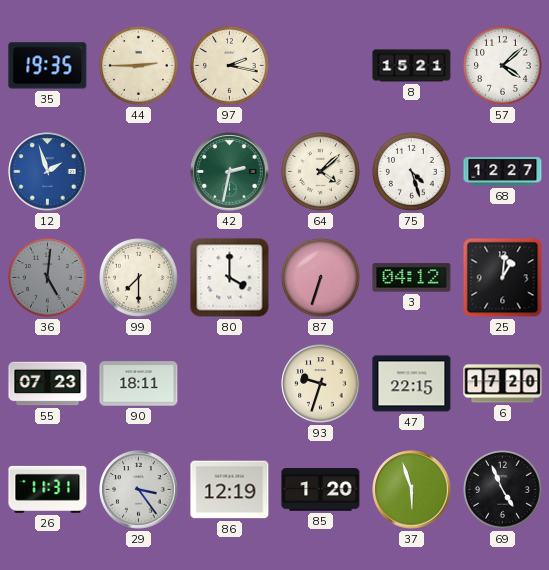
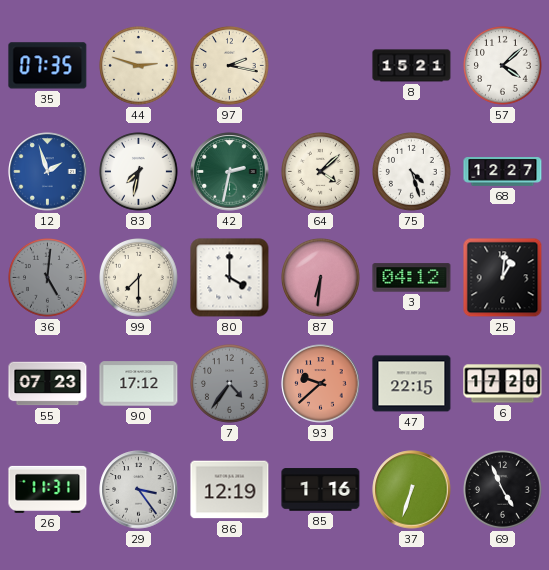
35: 19:35 -> 07:35 (48, 66)
44: 2:45 -> 2:48 (139, 66)
83: none -> 7:32 (139, 172)
87: 6:33 -> 6:31 (321, 278)
90: 18:11 -> 17:12 (139, 384)
7: none -> 4:36 (230, 384)
93: 9:33 -> 9:38 (321, 384)
93 dial: cream -> salmon (321, 384)
85: 1:20 -> 1:16 (321, 490)
37: 5:57 -> 6:33 (412, 490)
